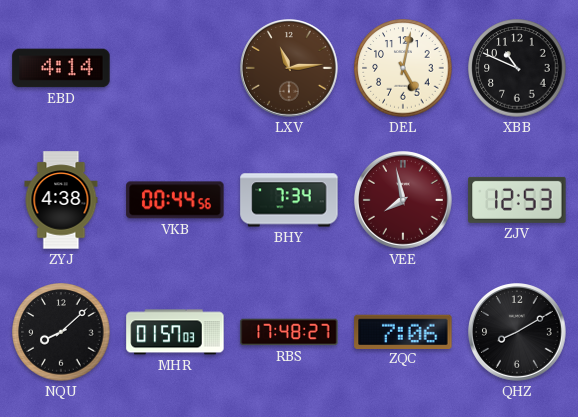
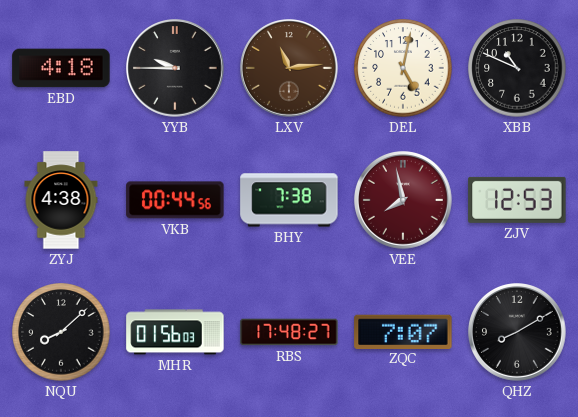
EBD: 4:14 -> 4:18 (61, 68)
YYB: none -> 9:45 (176, 69)
BHY: 7:34 -> 7:38 (289, 200)
MHR: 01:57 -> 01:56 (175, 332)
ZQC: 7:06 -> 7:07 (403, 331)
